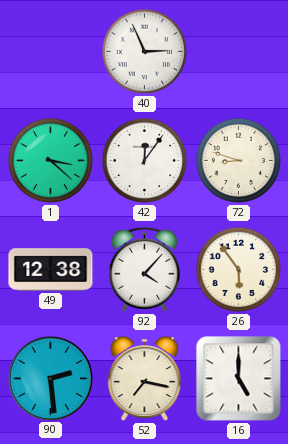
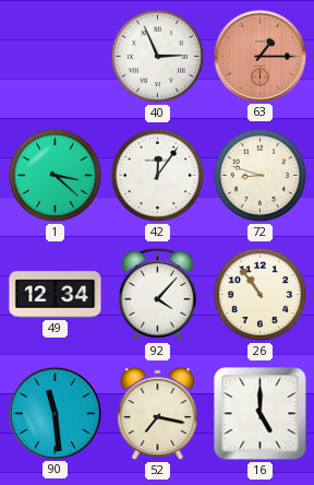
63: none -> 1:15 (259, 56)
49: 12:38 -> 12:34 (56, 295)
26: 5:54 -> 10:54 (261, 295)
90: 2:29 -> 11:29 (55, 413)
